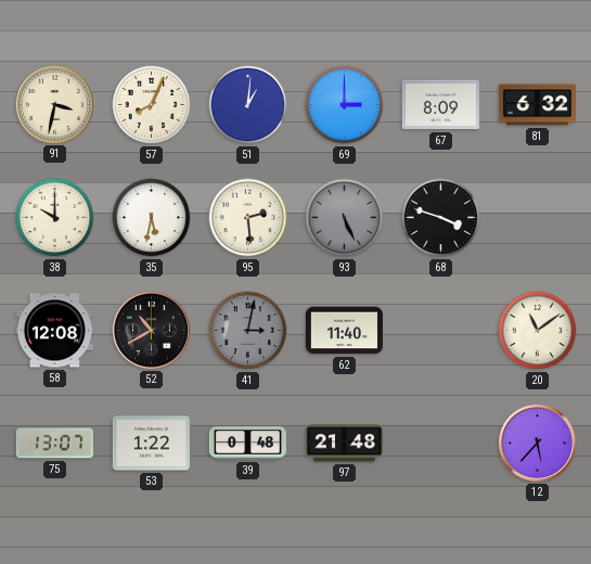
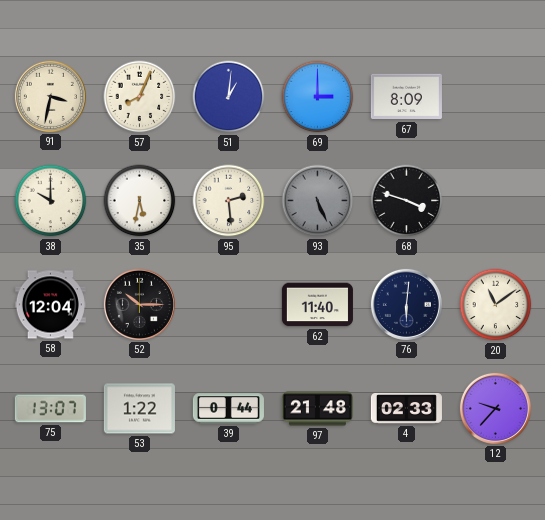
81: 6:32 -> none (537, 105)
58: 12:08 -> 12:04 (50, 305)
52: 10:40 -> 10:15 (139, 304)
41: 3:02 -> none (248, 331)
76: none -> 6:01 (406, 304)
39: 0:48 -> 0:44 (228, 409)
4: none -> 02:33 (406, 409)
12: 5:37 -> 9:37 (495, 408)
